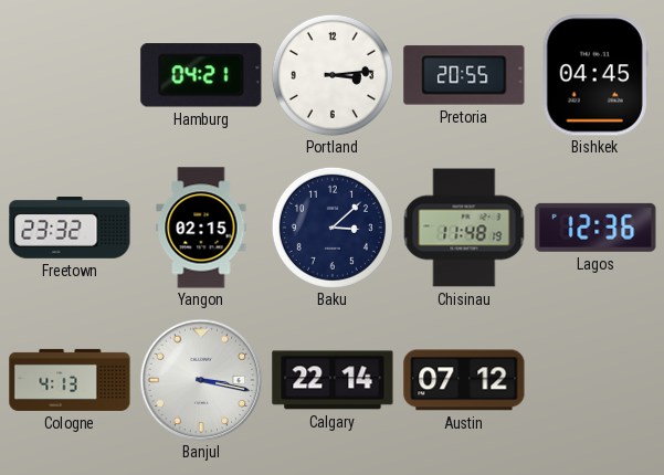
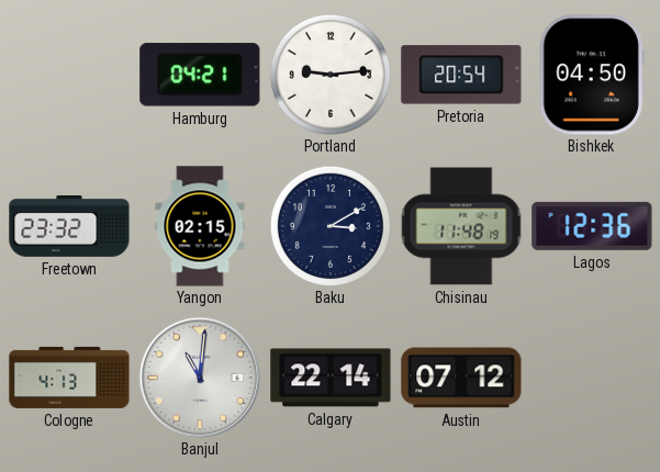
Portland: 3:14 -> 9:14 (331, 75)
Pretoria: 20:55 -> 20:54 (461, 75)
Bishkek: 04:45 -> 04:50 (592, 75)
Baku: 3:08 -> 3:10 (331, 226)
Banjul: 3:17 -> 11:01 (200, 378)
